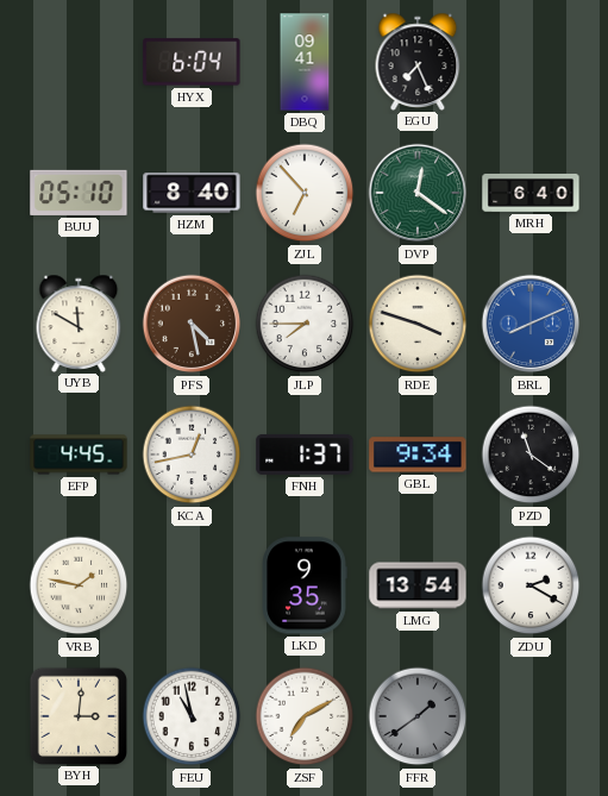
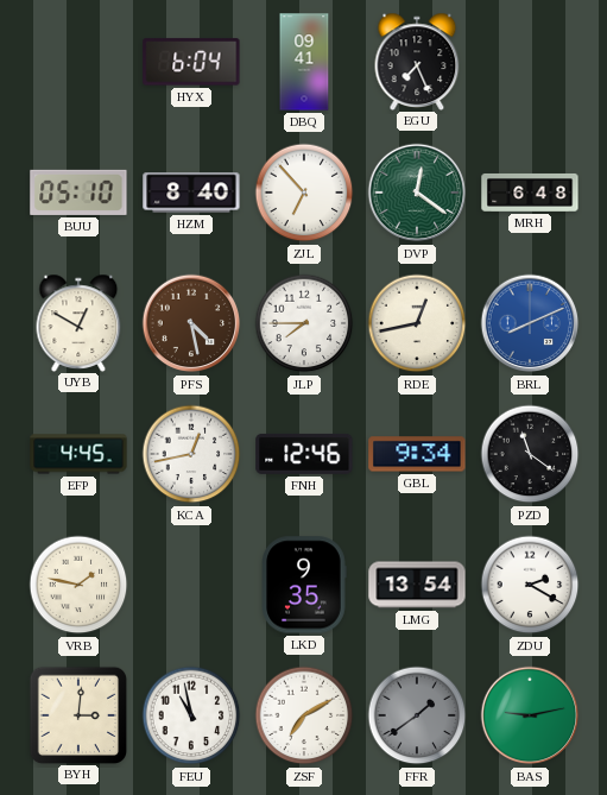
MRH: 6:40 -> 6:48 (530, 193)
UYB: 11:50 -> 12:50 (78, 322)
RDE: 3:48 -> 12:43 (417, 323)
FNH: 1:37 -> 12:46 (304, 454)
BAS: none -> 9:13 (530, 715)
